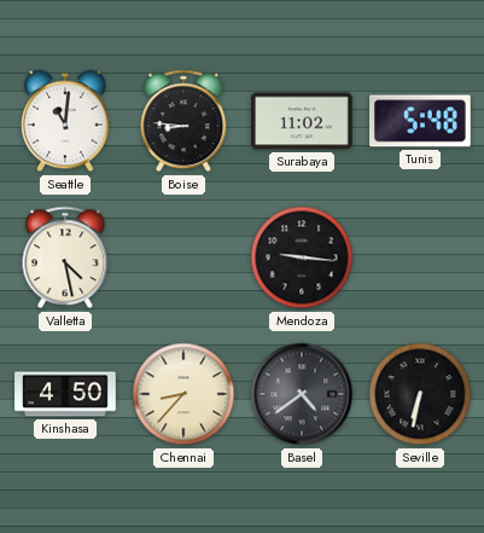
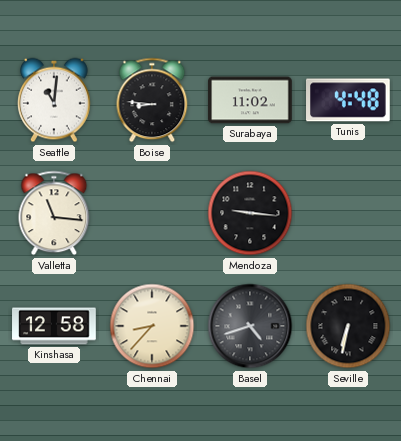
Tunis: 5:48 -> 4:48 (349, 100)
Valletta: 4:28 -> 11:16 (54, 213)
Kinshasa: 4:50 -> 12:58 (54, 326)
Basel: 4:39 -> 4:42 (250, 326)
